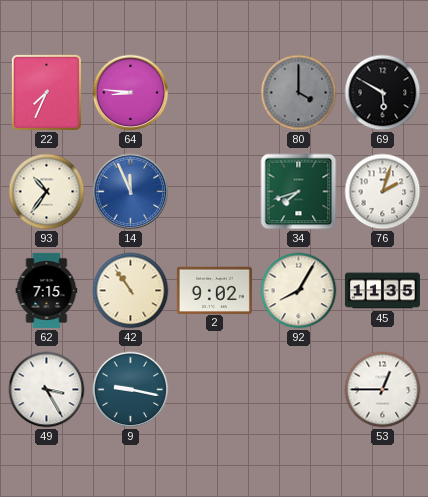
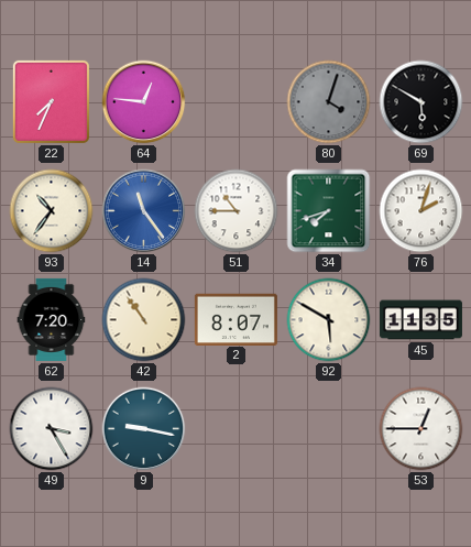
64: 8:46 -> 12:46 (144, 102)
80: 4:00 -> 4:03 (329, 102)
14: 11:56 -> 11:24 (144, 211)
51: none -> 10:45 (237, 211)
62: 7:15 -> 7:20 (52, 319)
2: 9:02 -> 8:07 (235, 319)
92: 8:05 -> 5:50 (329, 320)
